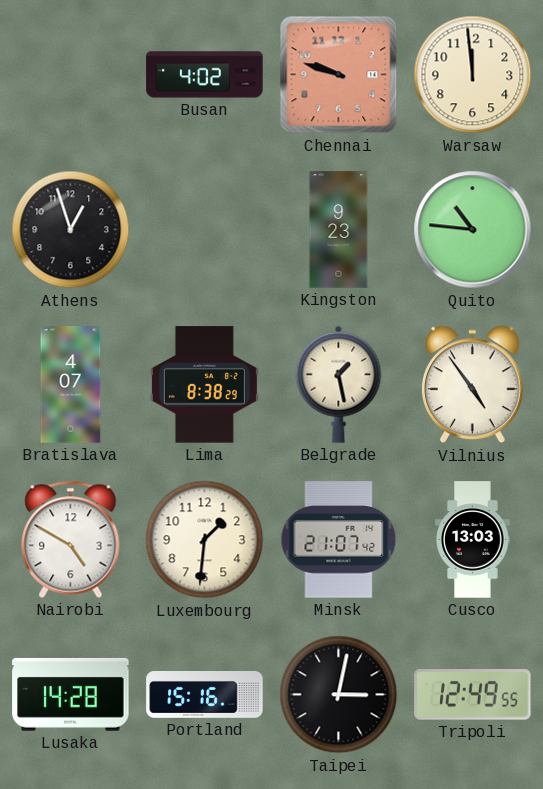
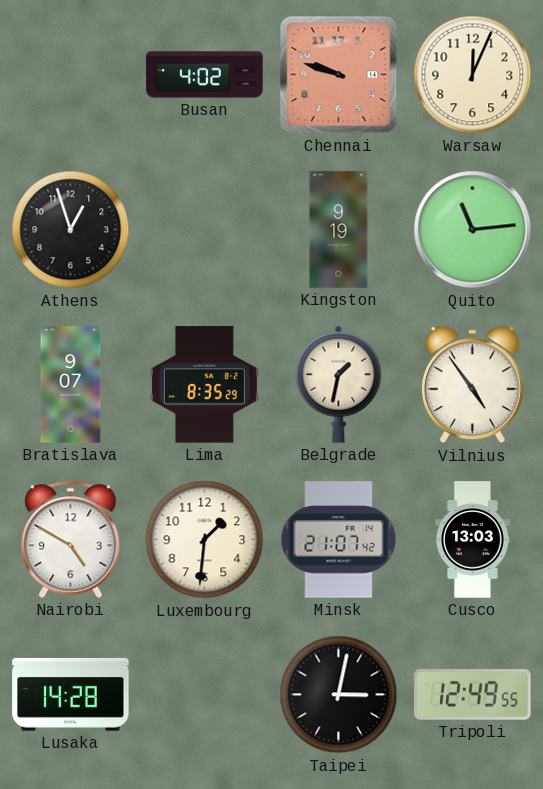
Warsaw: 11:59 -> 12:04 (473, 75)
Kingston: 9:23 -> 9:19 (339, 230)
Quito: 10:46 -> 11:14 (473, 230)
Bratislava: 4:07 -> 9:07 (71, 385)
Lima: 8:38 -> 8:35 (204, 385)
Belgrade: 1:28 -> 1:32 (339, 384)
Portland: 15:16 -> none (205, 695)
